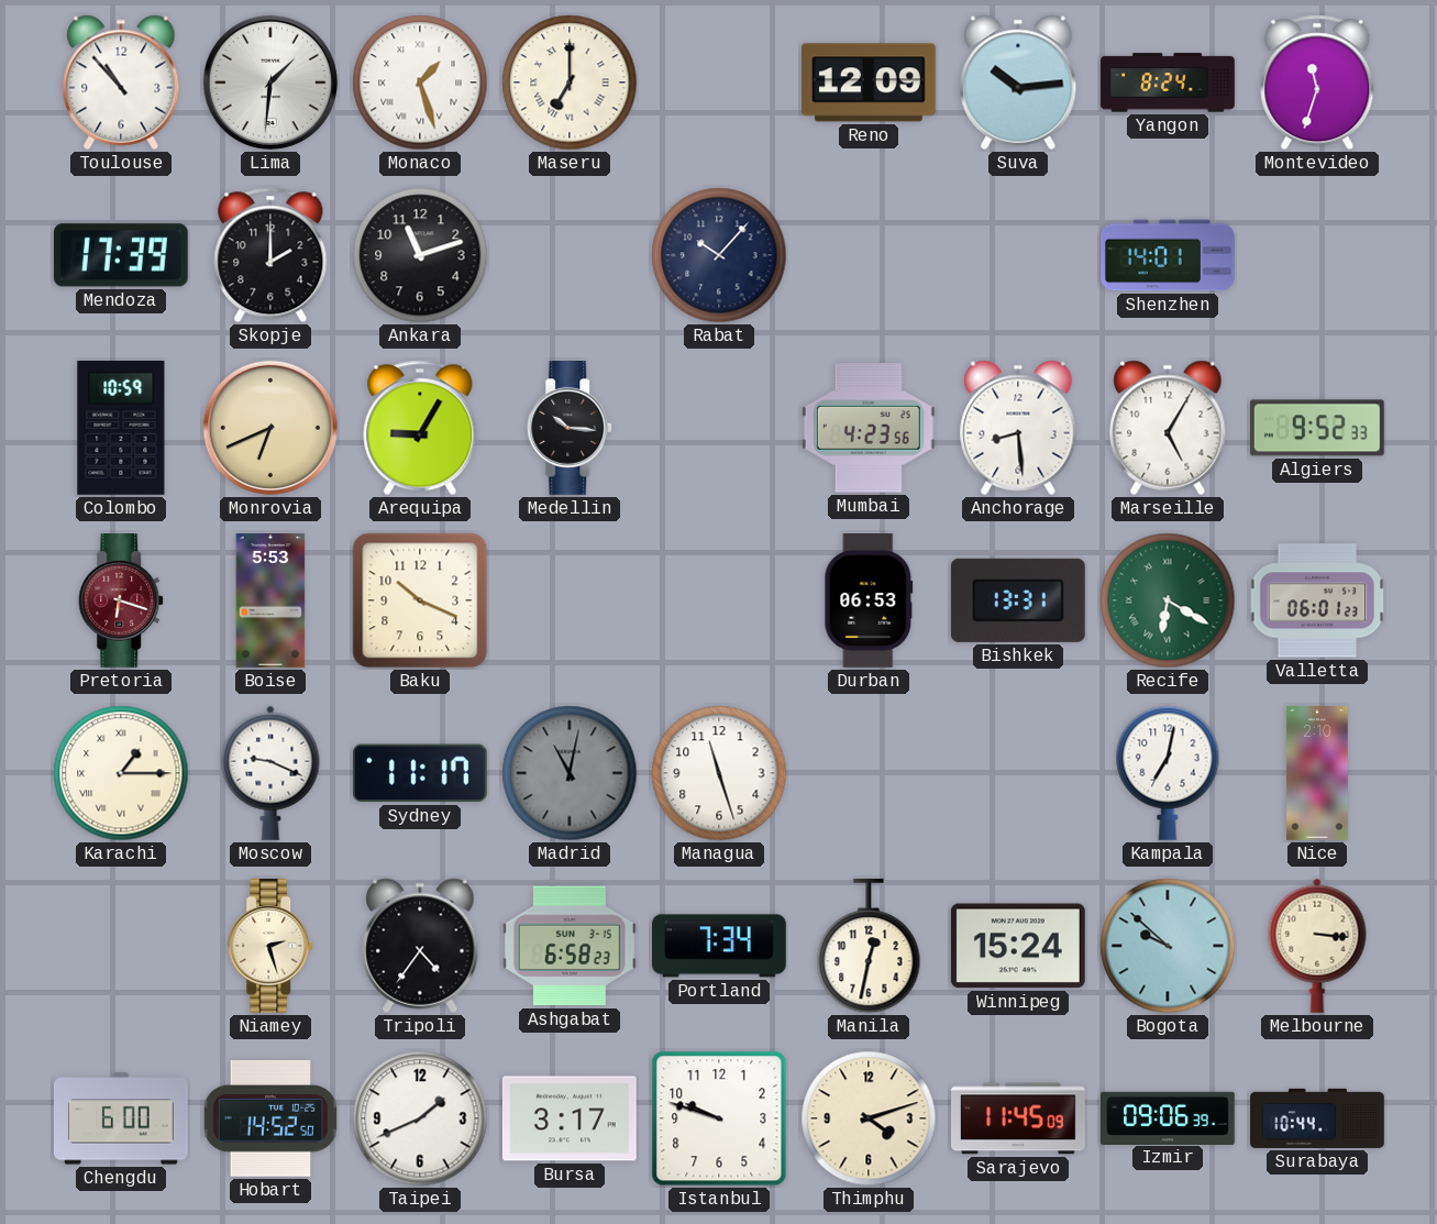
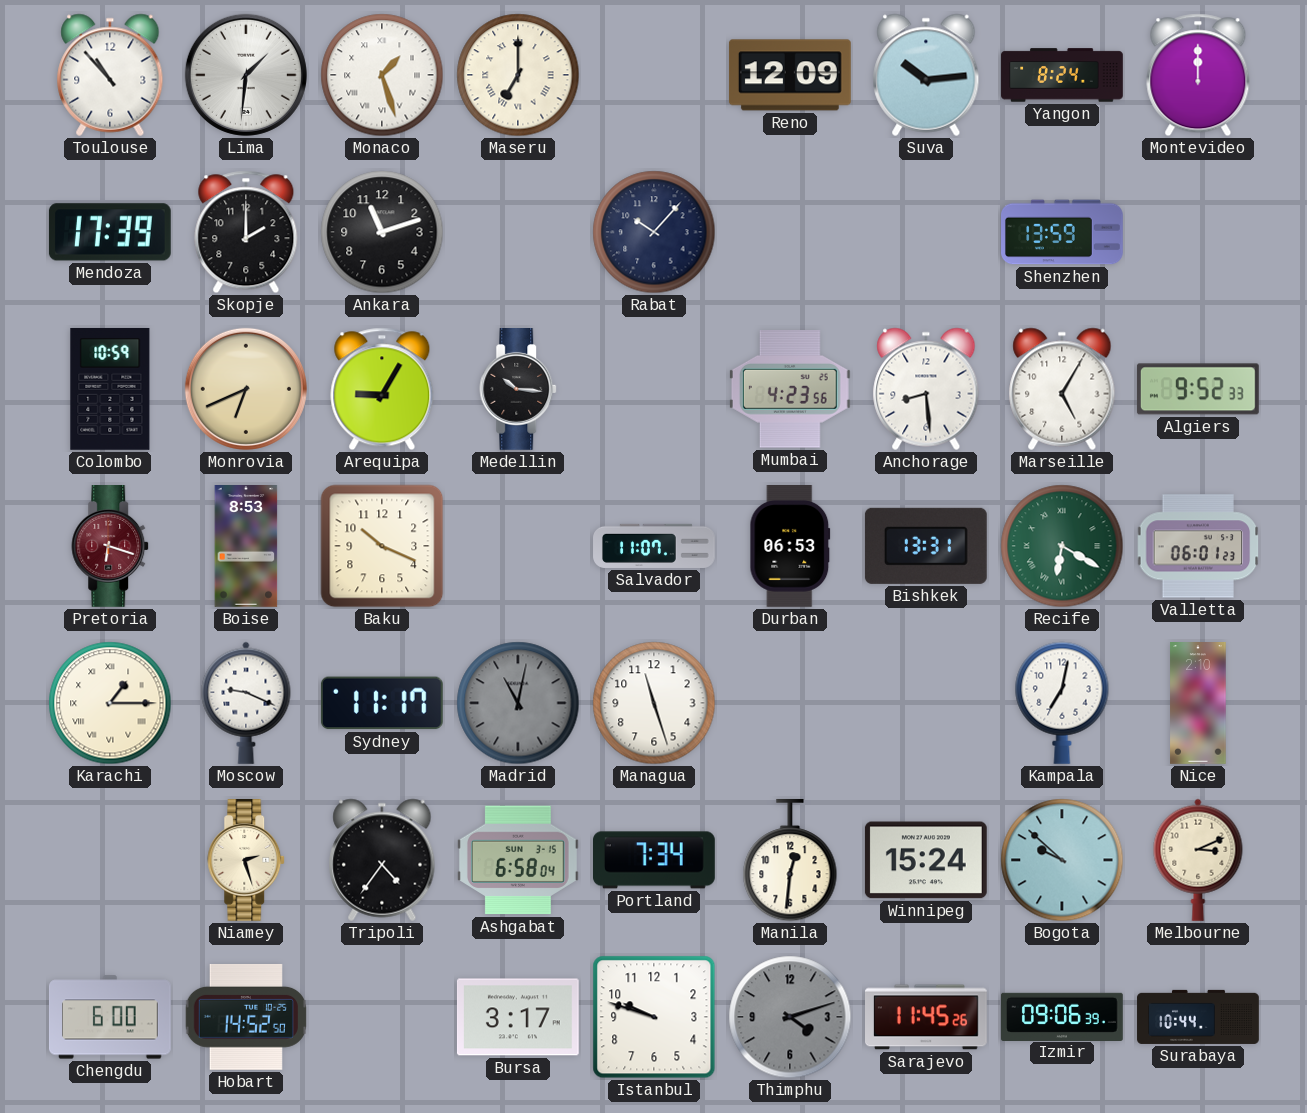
Montevideo: 11:33 -> 12:00 (1198, 75)
Shenzhen: 14:01 -> 13:59 (1063, 232)
Boise: 5:53 -> 8:53 (246, 547)
Salvador: none -> 11:07 (654, 546)
Ashgabat: 6:58:23 -> 6:58:04 (518, 860)
Manila: 12:32 -> 12:31 (790, 860)
Melbourne: 3:16 -> 3:11 (1198, 860)
Taipei: 1:41 -> none (420, 1118)
Thimphu dial: cream -> grey (790, 1017)
Sarajevo: 11:45:09 -> 11:45:26 (927, 1017)
